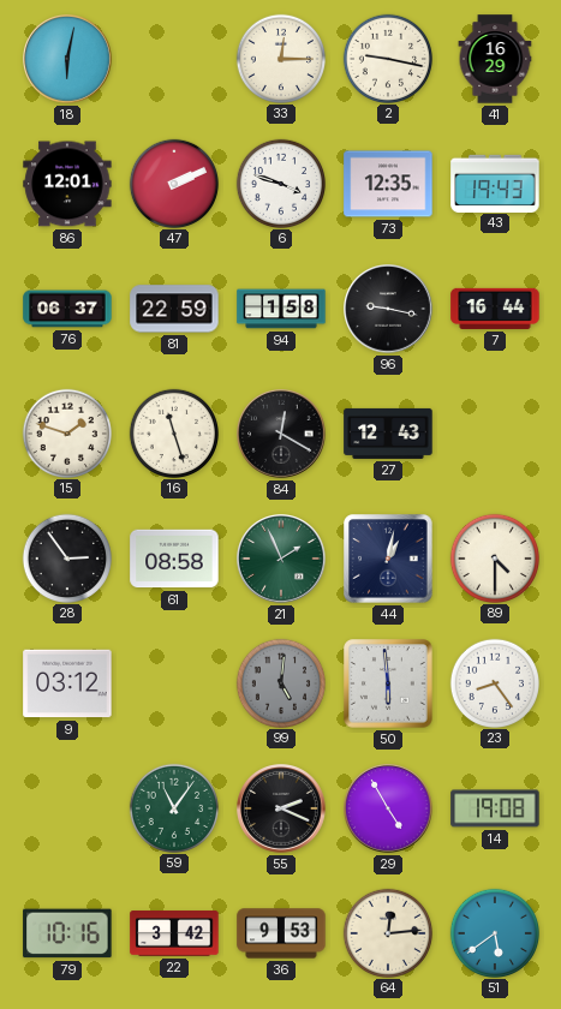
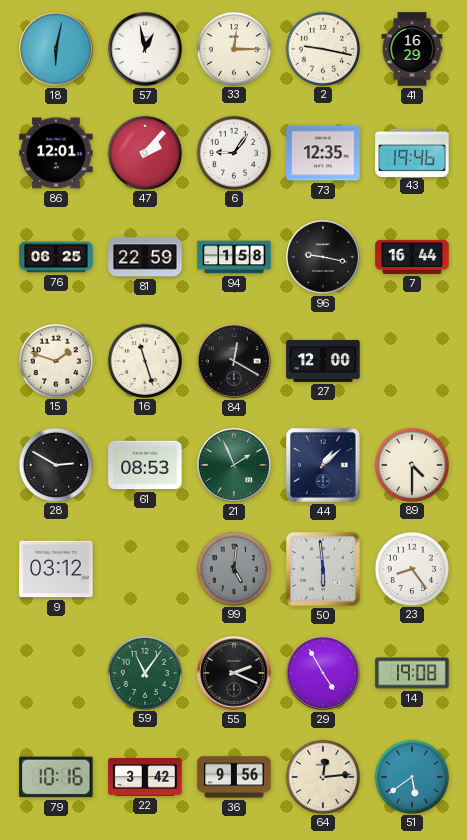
57: none -> 12:58 (146, 50)
47: 2:11 -> 2:07 (144, 152)
6: 3:48 -> 9:06 (233, 152)
43: 19:43 -> 19:46 (412, 152)
76: 06:37 -> 06:25 (56, 257)
27: 12:43 -> 12:00 (323, 361)
28: 2:54 -> 2:50 (55, 464)
61: 08:58 -> 08:53 (145, 465)
44: 1:02 -> 1:08 (323, 465)
36: 9:53 -> 9:56 (234, 777)
